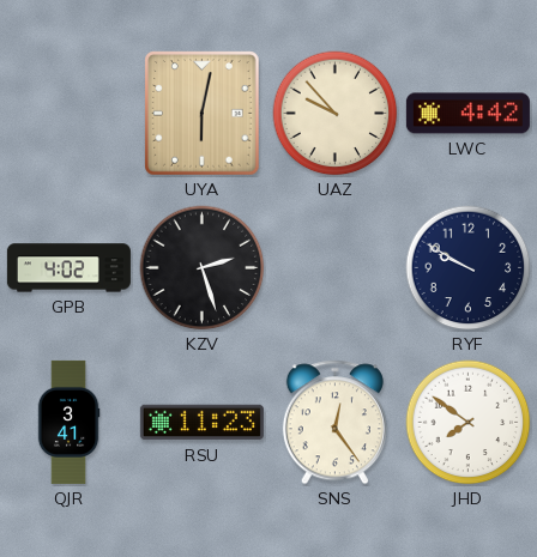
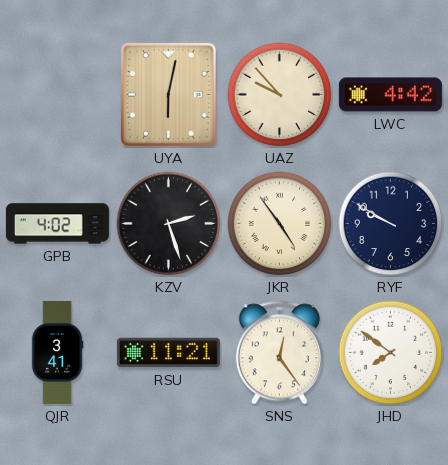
JKR: none -> 4:54 (280, 224)
RSU: 11:23 -> 11:21 (168, 353)
